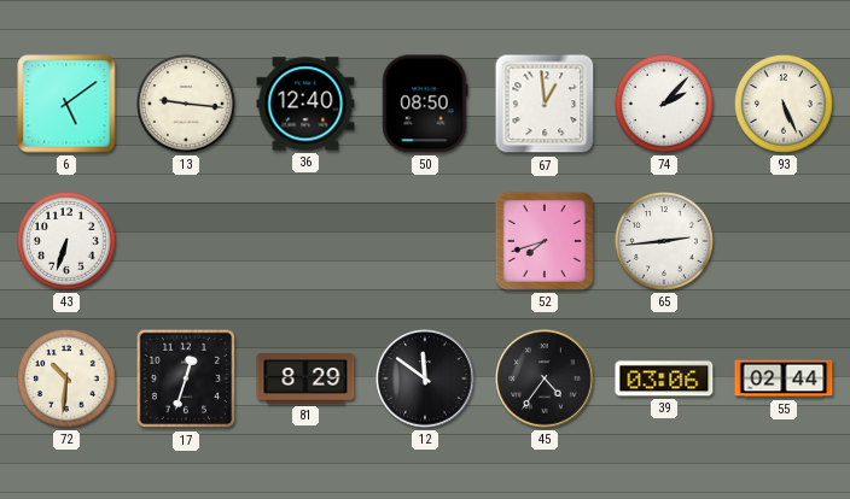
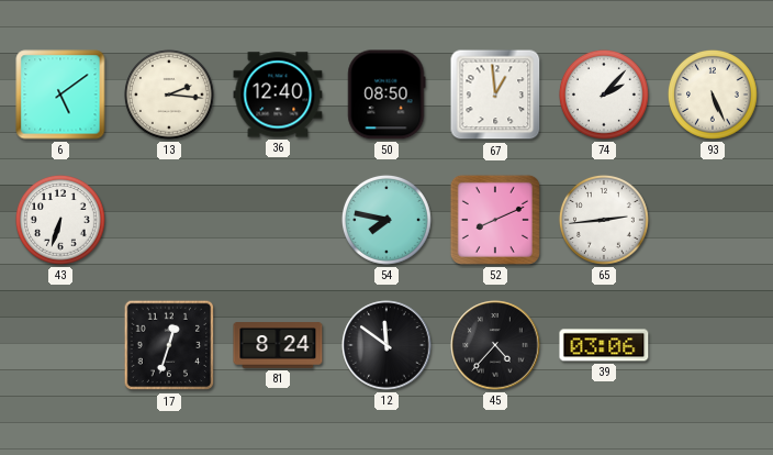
13: 9:16 -> 2:16 (169, 95)
54: none -> 7:47 (386, 220)
52: 7:42 -> 8:11 (495, 220)
72: 10:31 -> none (66, 378)
81: 8:29 -> 8:24 (278, 345)
45: 4:36 -> 4:37 (495, 345)
55: 02:44 -> none (784, 378)
